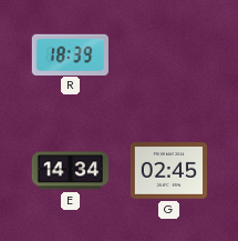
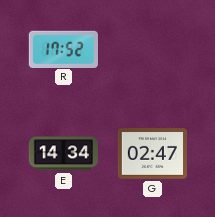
R: 18:39 -> 17:52 (63, 49)
G: 02:45 -> 02:47 (152, 154)
